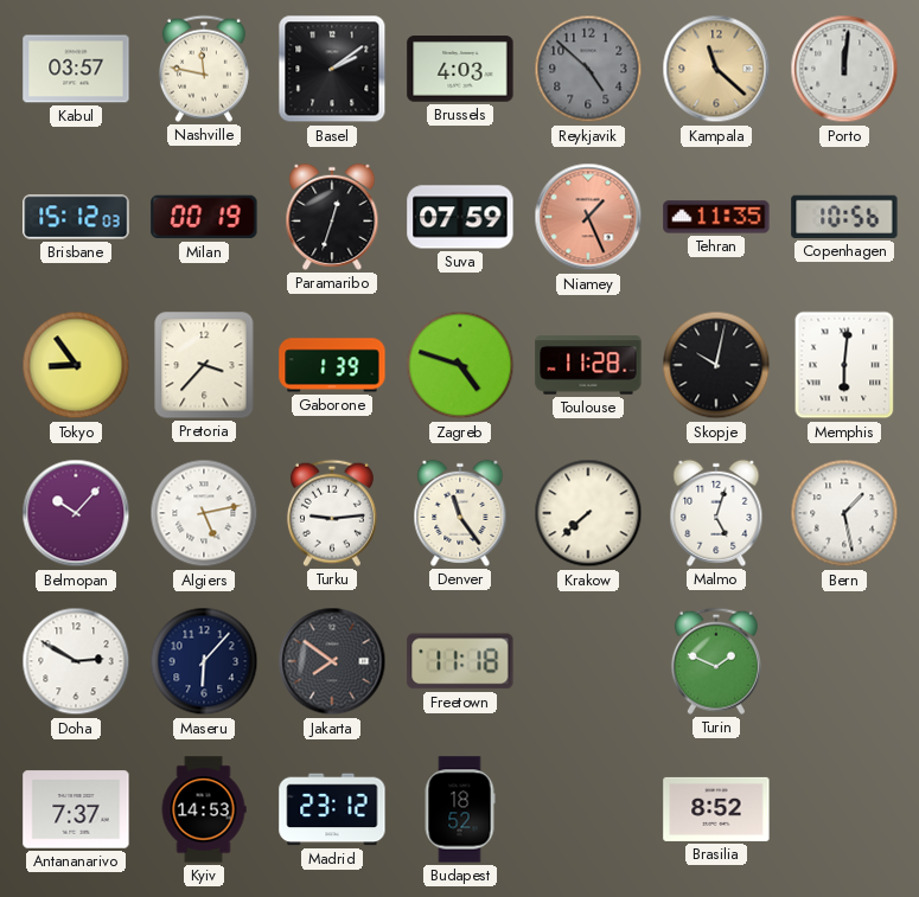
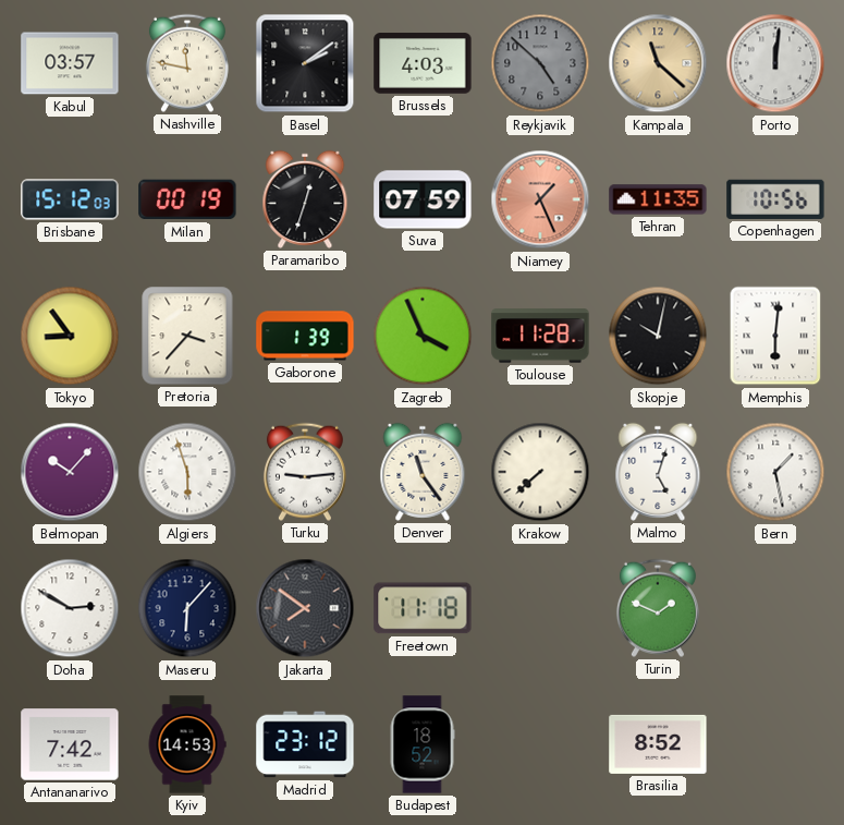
Zagreb: 4:48 -> 3:56 (423, 336)
Algiers: 5:13 -> 5:57 (187, 472)
Antananarivo: 7:37 -> 7:42 (70, 744)
